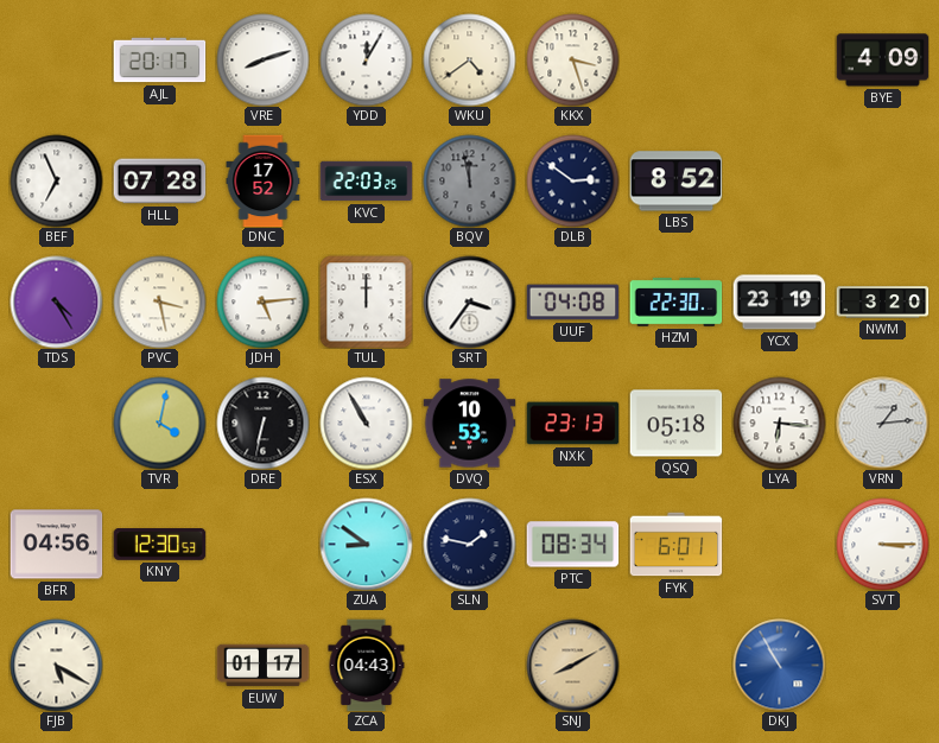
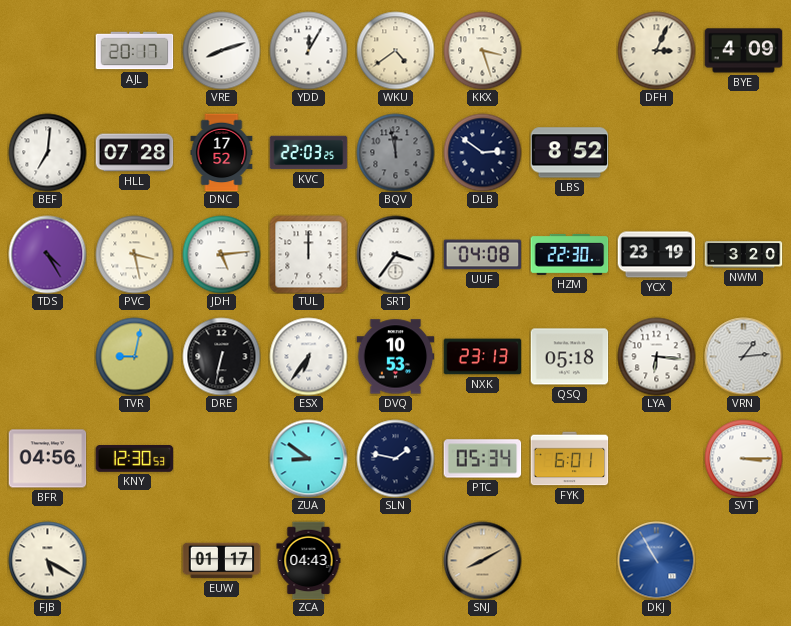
DFH: none -> 3:04 (656, 50)
BEF: 6:56 -> 7:01 (47, 152)
TVR: 4:02 -> 9:02 (134, 356)
ESX: 10:55 -> 6:36 (308, 356)
PTC: 08:34 -> 05:34 (482, 459)
